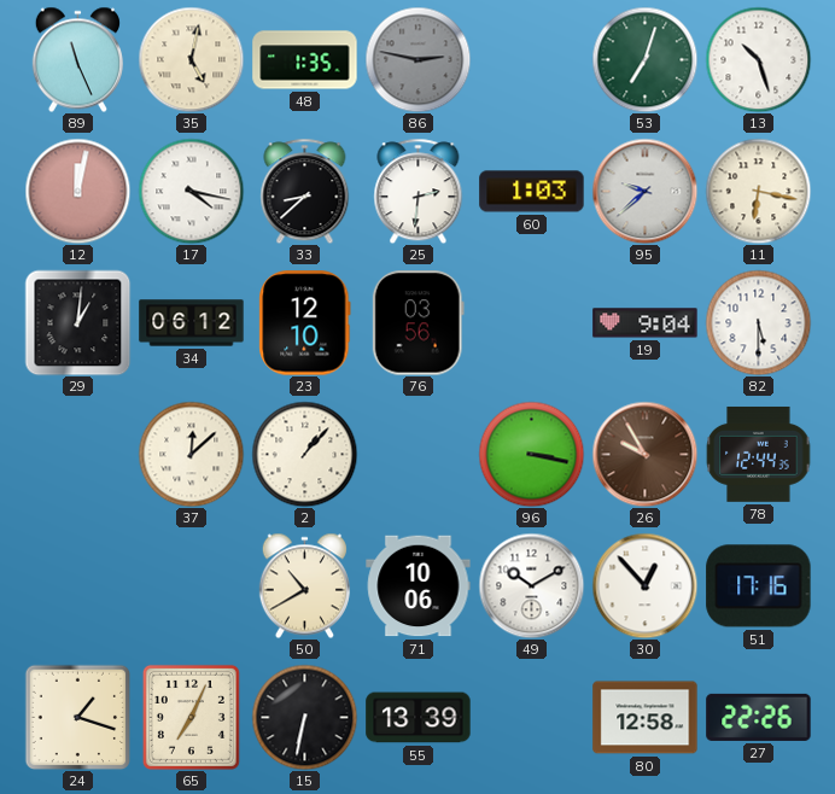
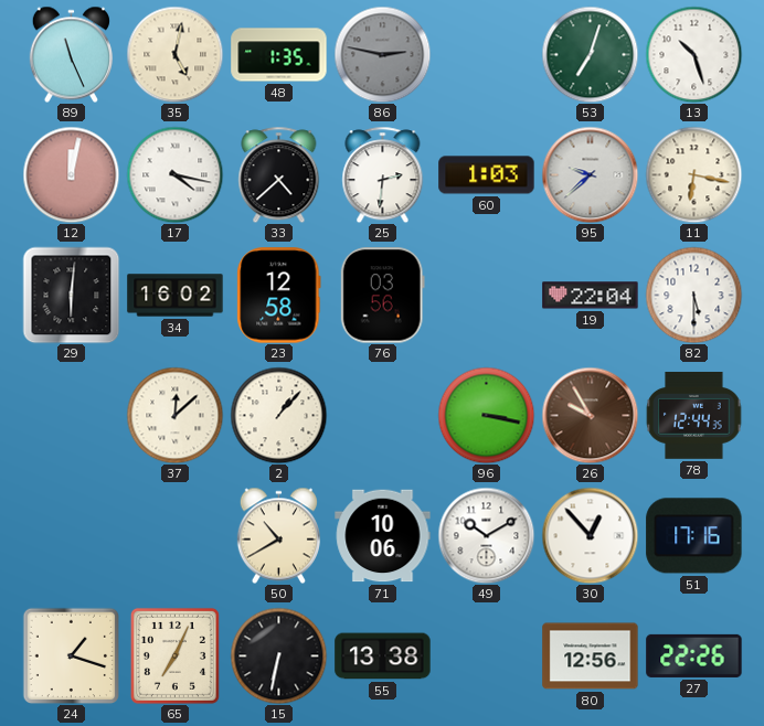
33: 8:38 -> 4:38 (279, 174)
29: 1:01 -> 6:01 (71, 295)
34: 06:12 -> 16:02 (176, 296)
23: 12:10 -> 12:58 (279, 296)
19: 9:04 -> 22:04 (591, 296)
55: 13:39 -> 13:38 (383, 656)
80: 12:58 -> 12:56 (591, 656)
